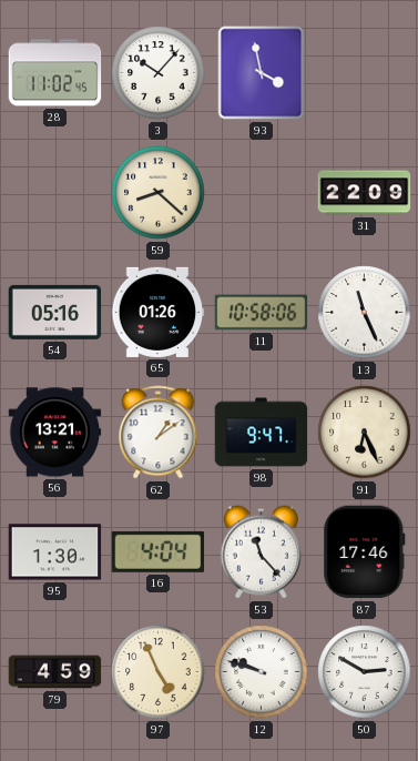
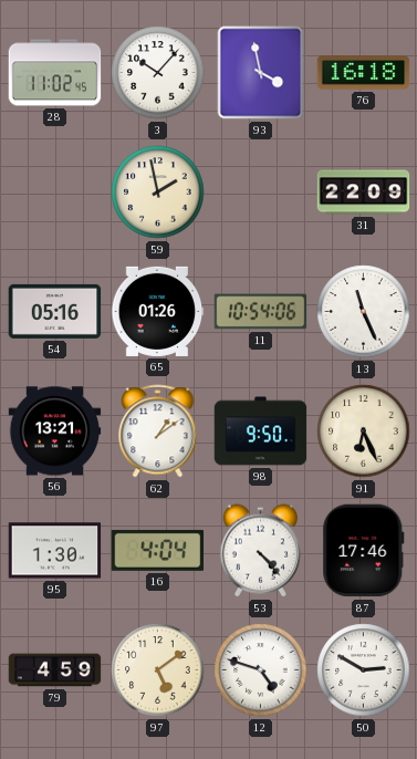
76: none -> 16:18 (364, 73)
59: 8:22 -> 1:58 (158, 193)
11: 10:58 -> 10:54 (261, 312)
98: 9:47 -> 9:50 (261, 432)
53: 11:23 -> 4:23 (260, 551)
97: 4:56 -> 5:09 (158, 670)
12: 9:48 -> 4:48 (261, 670)
